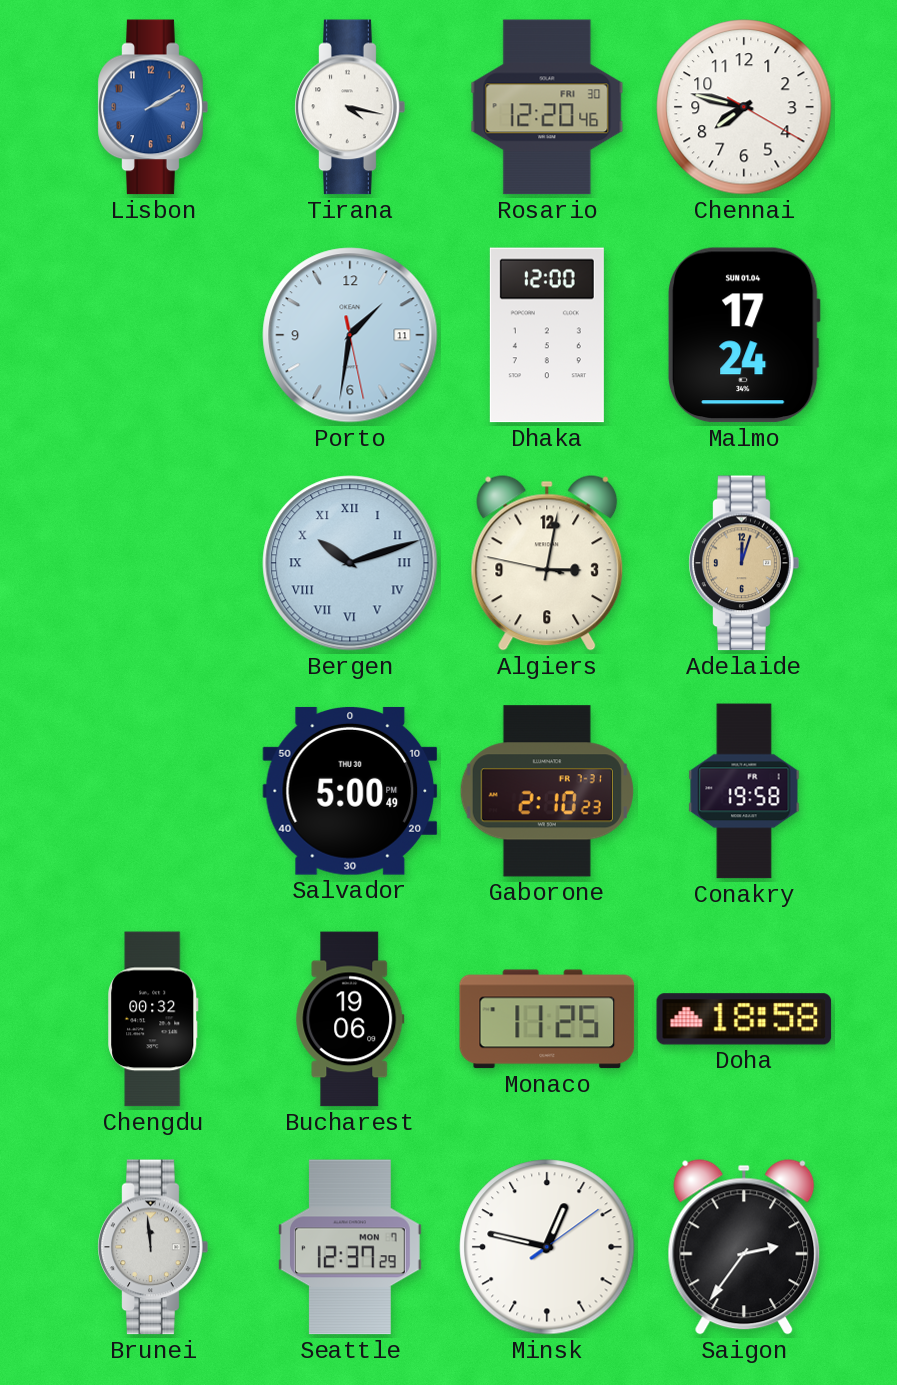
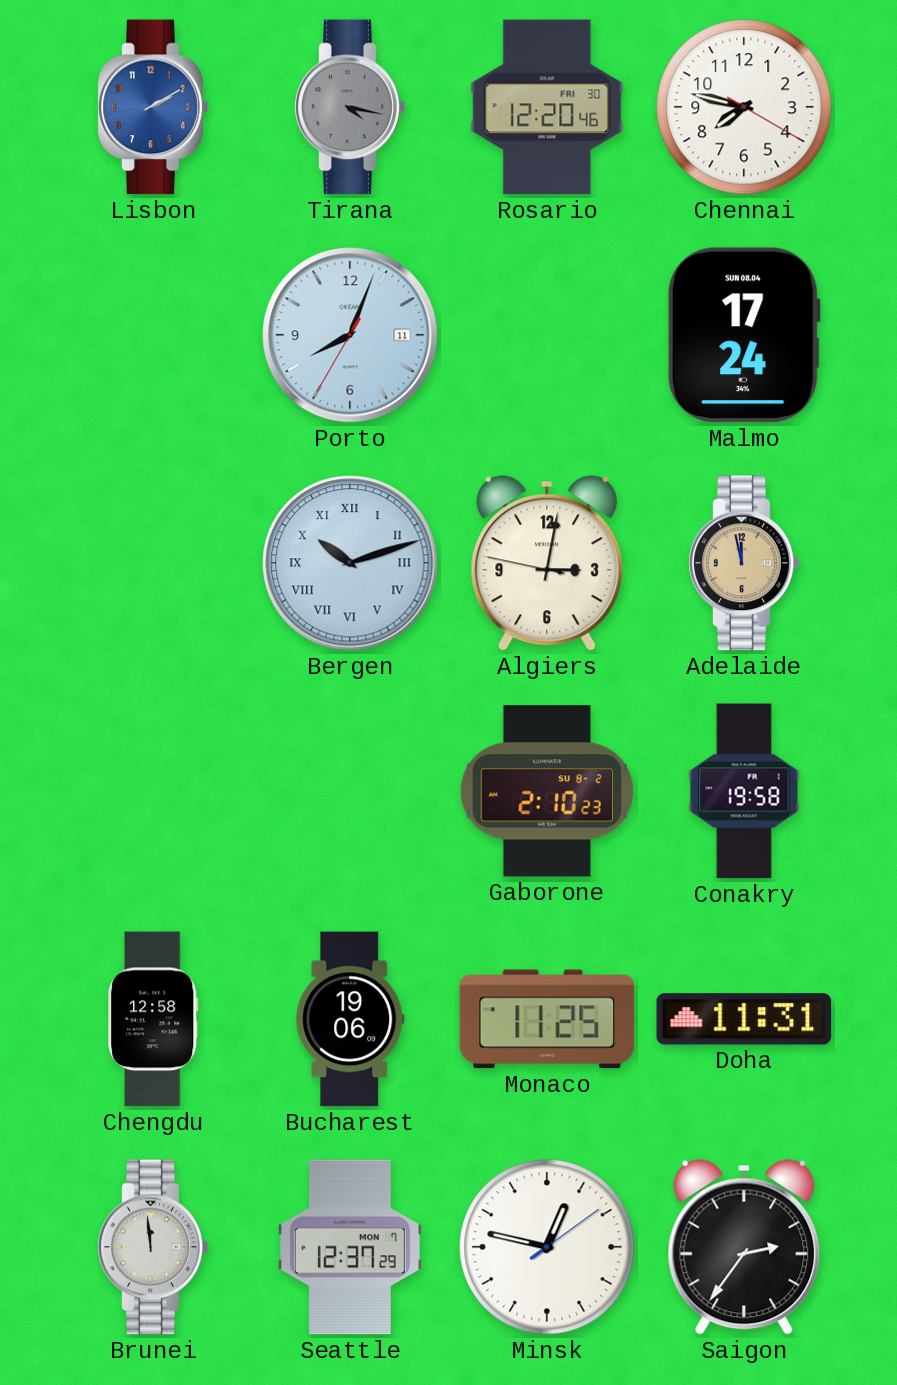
Tirana dial: white -> grey (350, 107)
Porto: 1:31 -> 8:03 (350, 335)
Dhaka: 12:00 -> none (547, 335)
Malmo date: SUN 01.04 -> SUN 08.04 (744, 335)
Adelaide: 12:03 -> 11:58 (744, 563)
Salvador: 5:00 -> none (350, 791)
Gaborone date: FR 7-31 -> SU 8-2 (547, 791)
Chengdu: 00:32 -> 12:58 (153, 1019)
Doha: 18:58 -> 11:31 (744, 1019)
